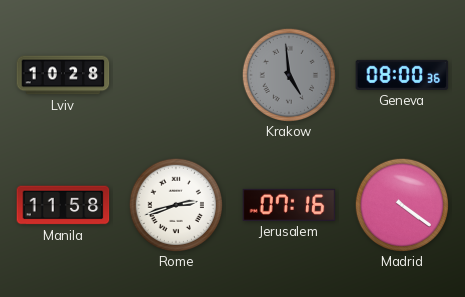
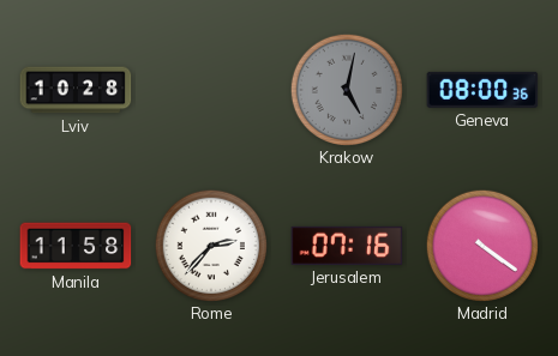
Krakow: 4:59 -> 5:02 (346, 89)
Rome: 2:42 -> 2:37 (210, 245)
